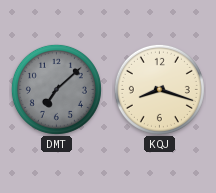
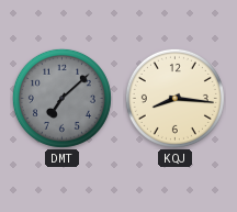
KQJ: 8:18 -> 8:16 (174, 98)
